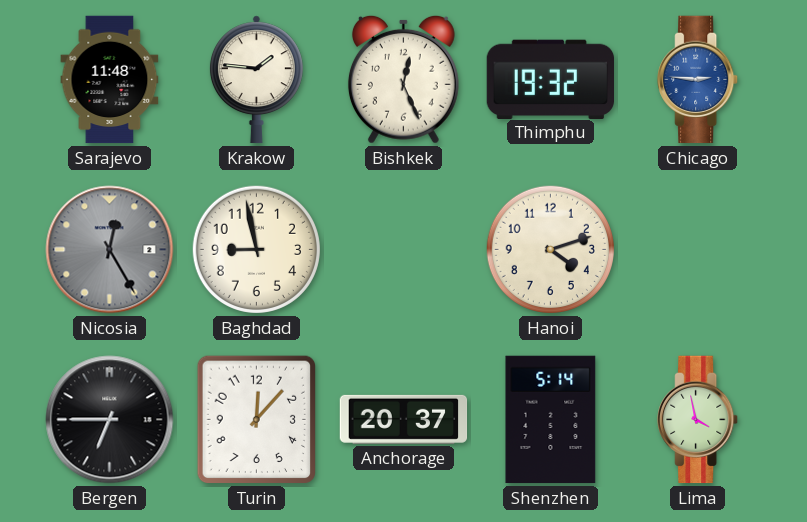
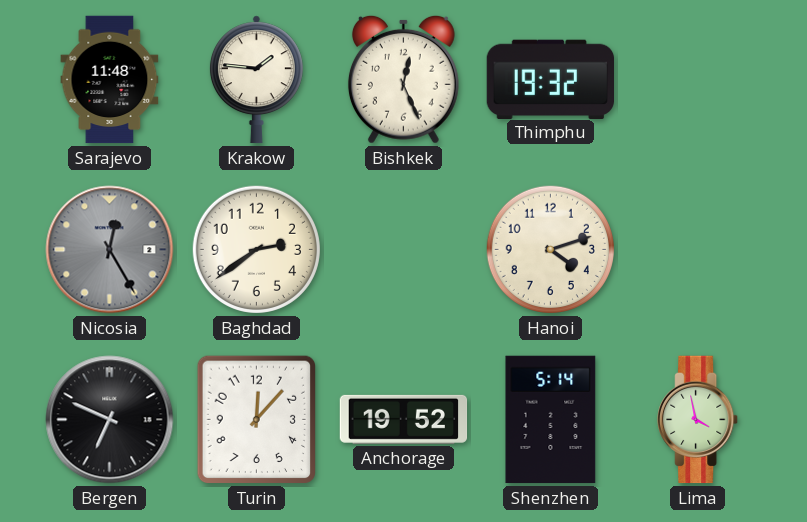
Chicago: 2:46 -> none (698, 80)
Baghdad: 8:58 -> 2:39 (256, 249)
Bergen: 6:45 -> 6:49 (110, 420)
Anchorage: 20:37 -> 19:52 (404, 419)
